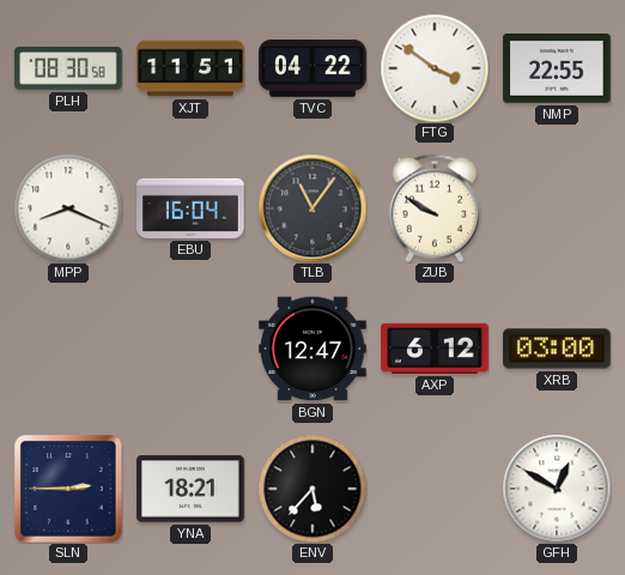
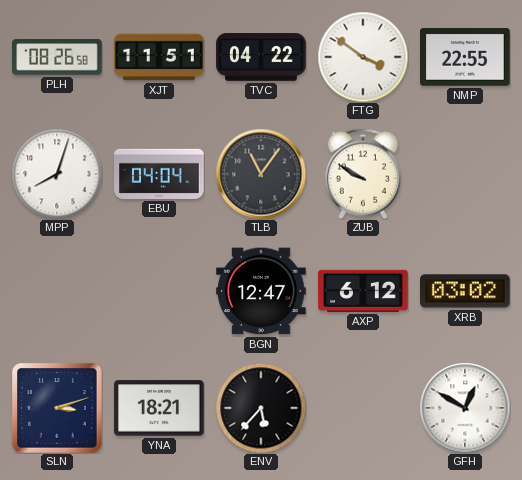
PLH: 08:30 -> 08:26 (57, 58)
MPP: 8:19 -> 8:03 (57, 174)
EBU: 16:04 -> 04:04 (159, 174)
XRB: 03:00 -> 03:02 (465, 291)
SLN: 2:45 -> 3:12 (57, 408)
